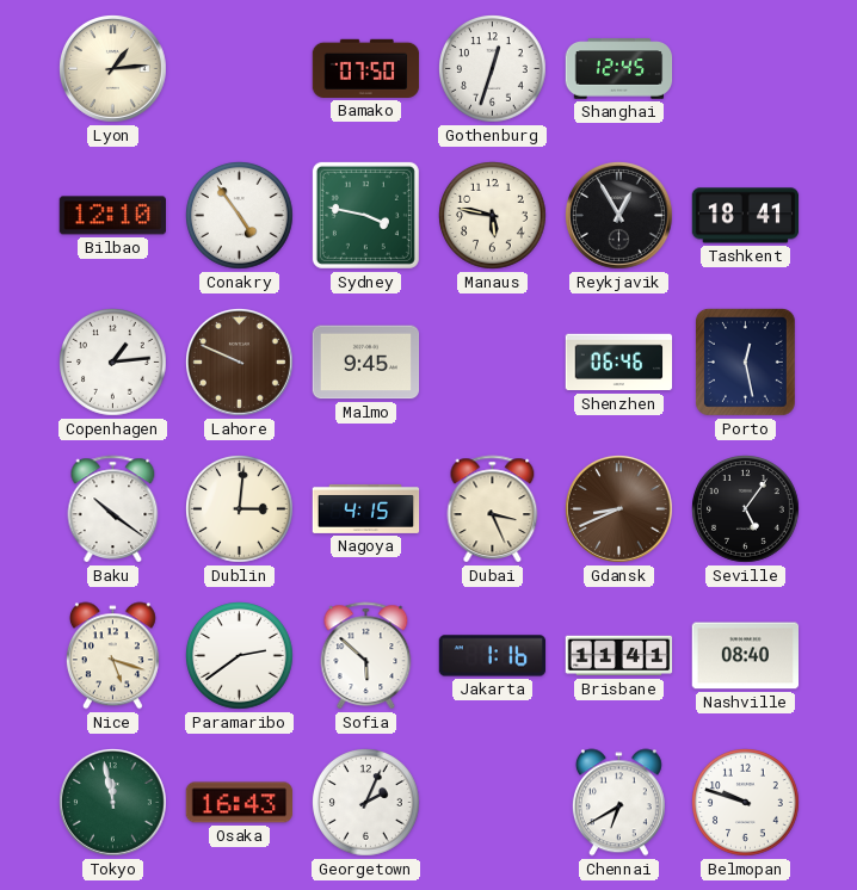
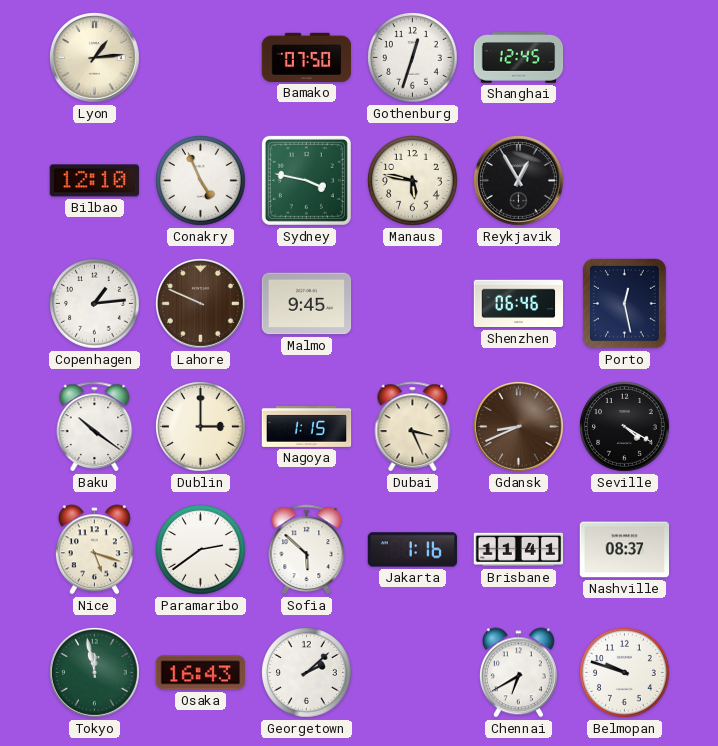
Conakry: 4:54 -> 4:56 (201, 181)
Tashkent: 18:41 -> none (746, 216)
Dublin: 3:01 -> 3:00 (201, 427)
Nagoya: 4:15 -> 1:15 (307, 426)
Seville: 5:06 -> 4:20 (625, 427)
Nashville: 08:40 -> 08:37 (625, 550)
Georgetown: 2:04 -> 2:08 (307, 673)
